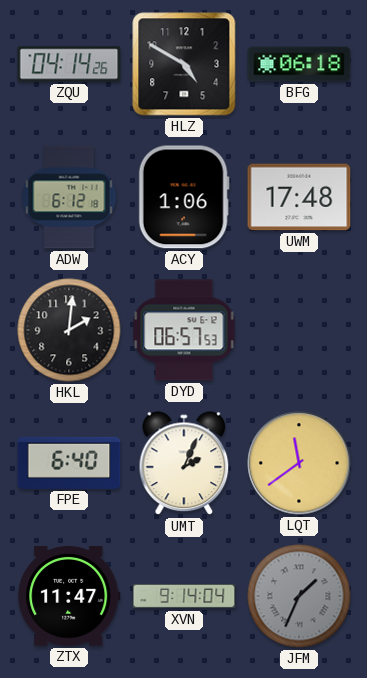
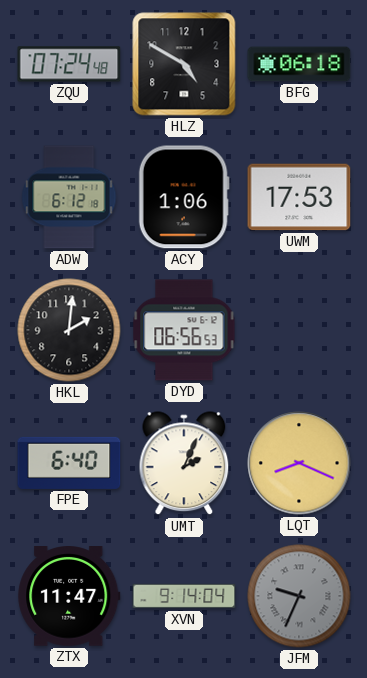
ZQU: 04:14 -> 07:24 (69, 64)
UWM: 17:48 -> 17:53 (299, 197)
DYD: 06:57 -> 06:56 (184, 330)
LQT: 11:39 -> 8:19 (299, 463)
JFM: 1:34 -> 9:34 (299, 596)
